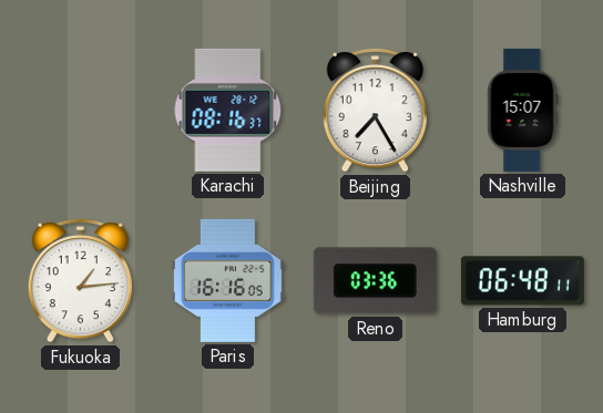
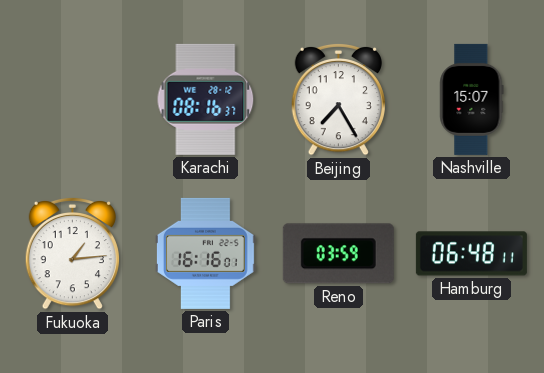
Paris: 16:16:05 -> 16:16:01 (205, 253)
Reno: 03:36 -> 03:59 (338, 254)
